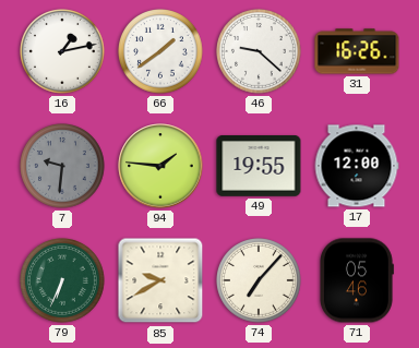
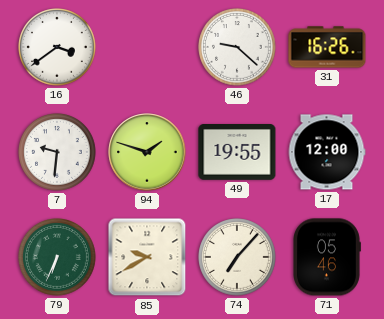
16: 1:13 -> 3:39 (58, 48)
66: 1:39 -> none (161, 52)
7 dial: grey -> white (58, 153)
94: 1:46 -> 1:48 (147, 152)
